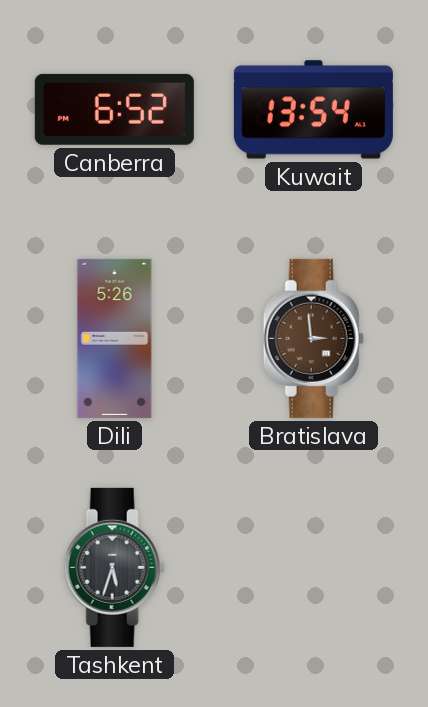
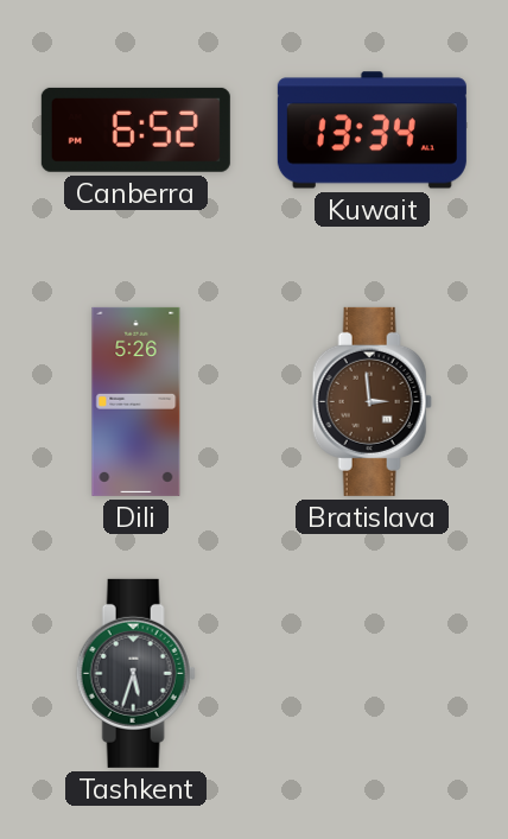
Kuwait: 13:54 -> 13:34 (372, 131)
